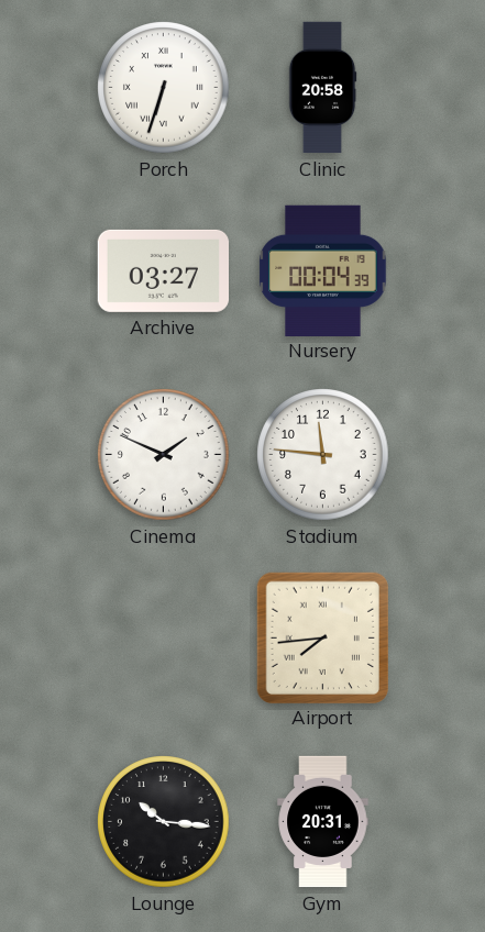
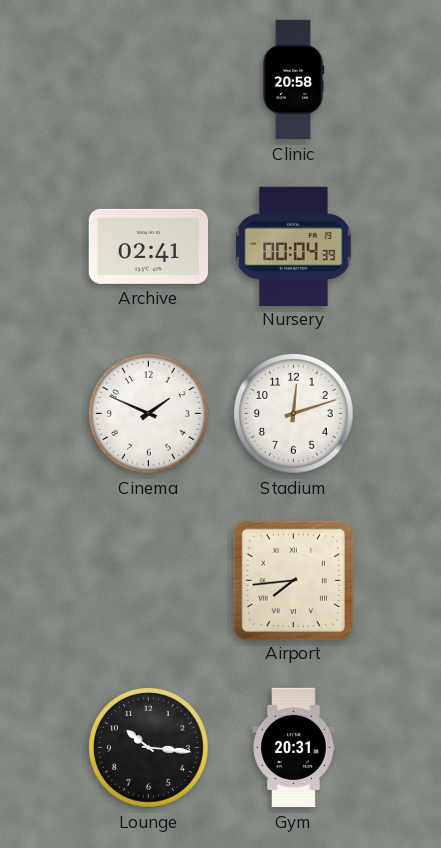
Porch: 6:33 -> none (164, 88)
Archive: 03:27 -> 02:41 (148, 246)
Stadium: 11:46 -> 12:12 (294, 414)
